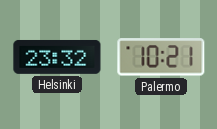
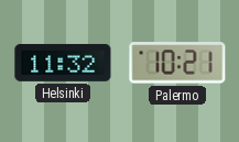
Helsinki: 23:32 -> 11:32 (63, 63)
